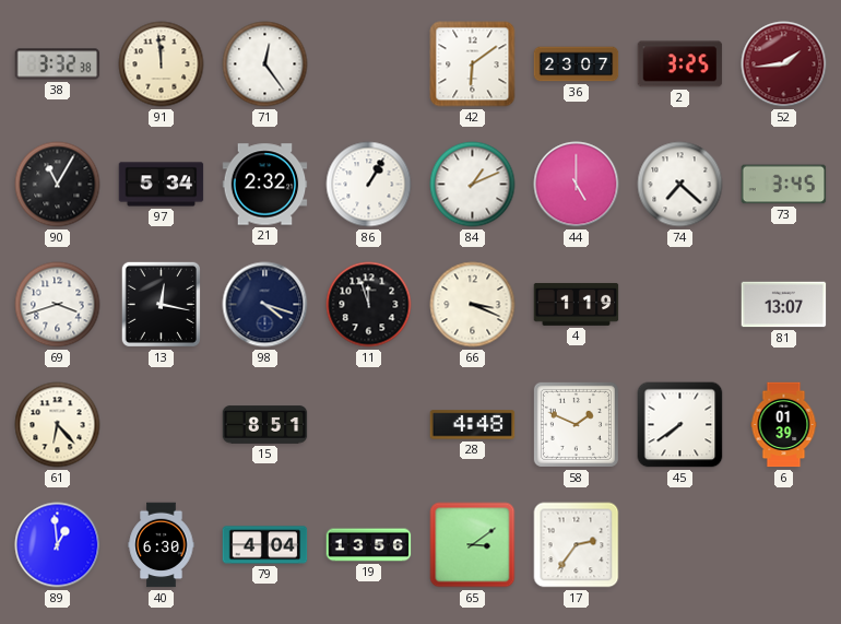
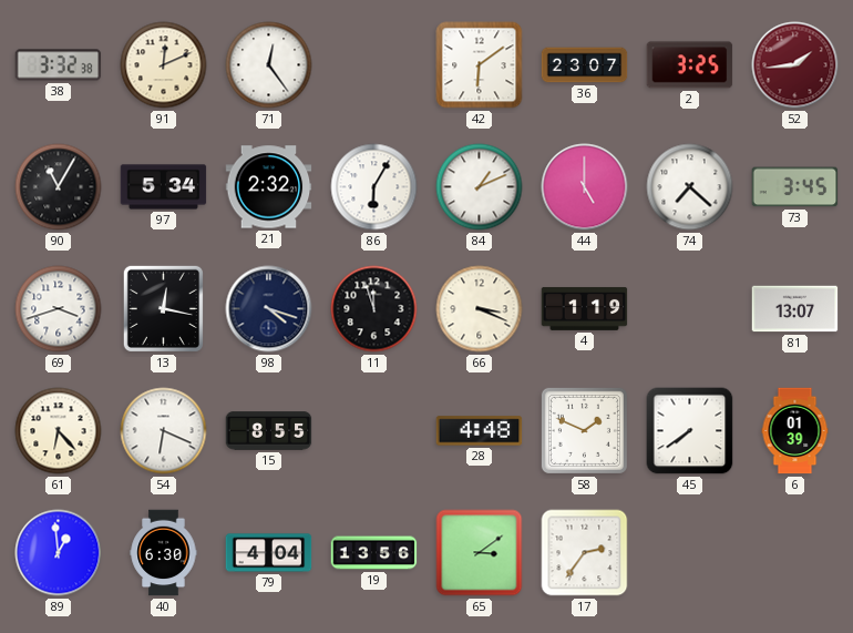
91: 11:59 -> 12:11 (164, 65)
86: 1:05 -> 6:05 (374, 187)
54: none -> 6:19 (164, 431)
15: 8:51 -> 8:55 (269, 431)
